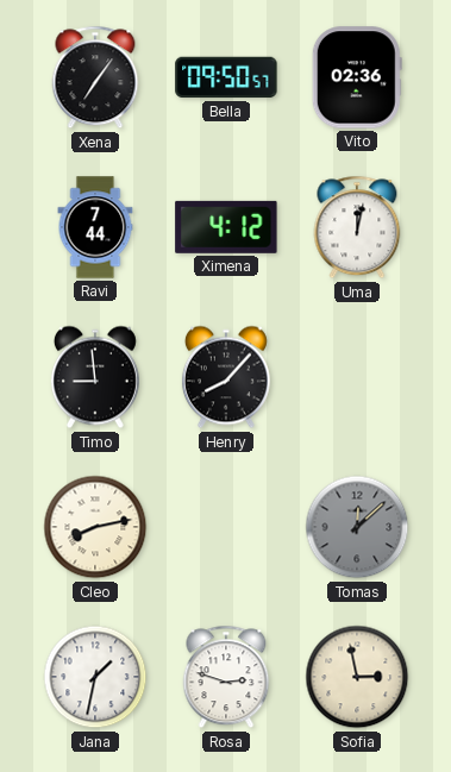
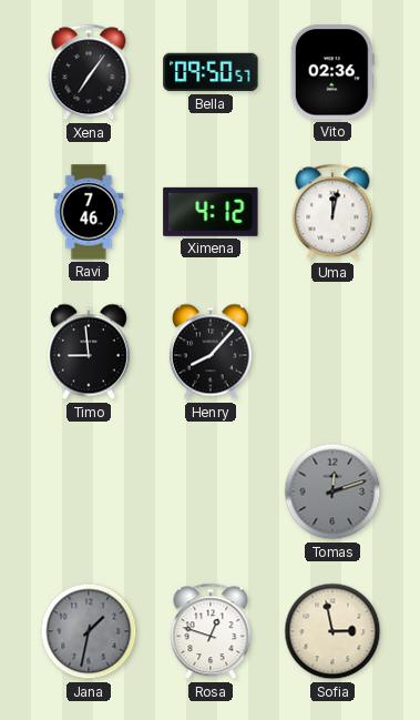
Ravi: 7:44 -> 7:46 (89, 212)
Cleo: 8:13 -> none (95, 527)
Tomas: 12:08 -> 12:12 (332, 491)
Jana dial: white -> grey (89, 631)
Rosa: 2:48 -> 12:48 (211, 631)
